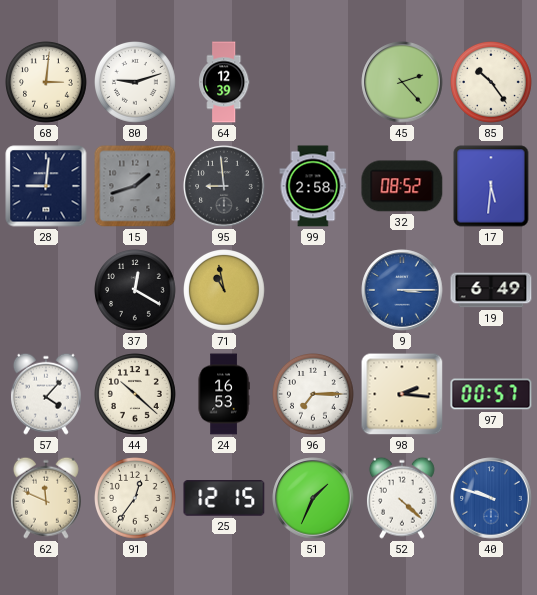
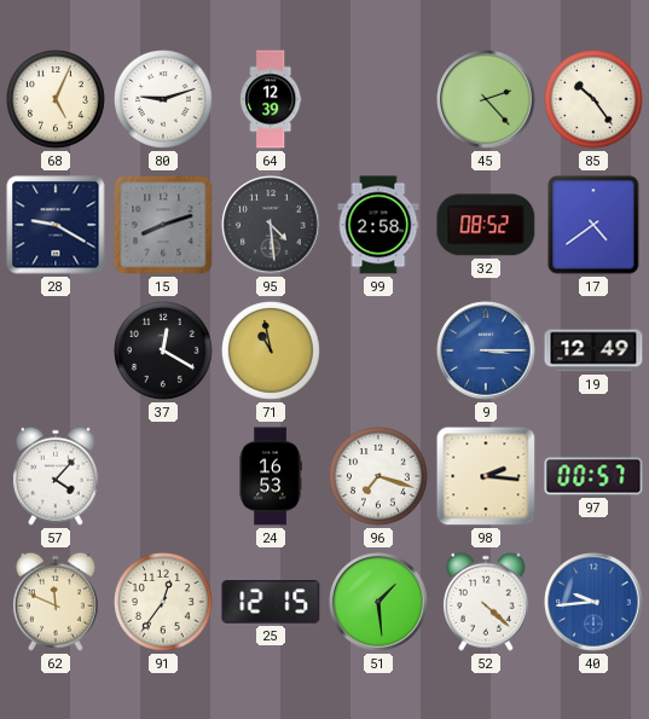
68: 3:01 -> 5:04 (57, 100)
28: 9:01 -> 9:20 (56, 225)
15: 1:42 -> 8:12 (163, 225)
95: 8:59 -> 4:29 (271, 225)
17: 5:31 -> 4:39 (593, 225)
19: 6:49 -> 12:49 (593, 350)
44: 10:22 -> none (136, 395)
96: 7:15 -> 7:18 (379, 477)
51: 1:34 -> 1:29 (378, 602)
40: 9:48 -> 9:44 (593, 602)
